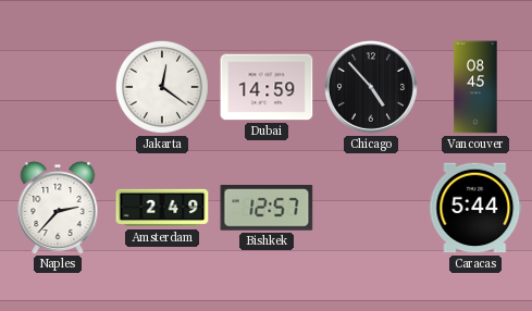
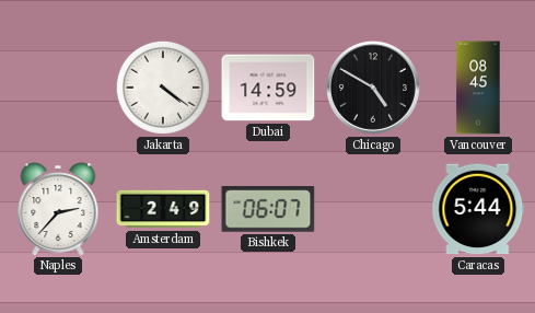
Jakarta: 12:21 -> 4:21 (163, 88)
Chicago: 4:53 -> 4:50 (373, 88)
Bishkek: 12:57 -> 06:07 (268, 210)
